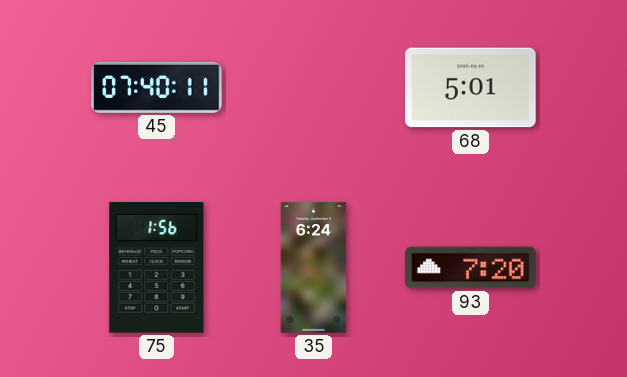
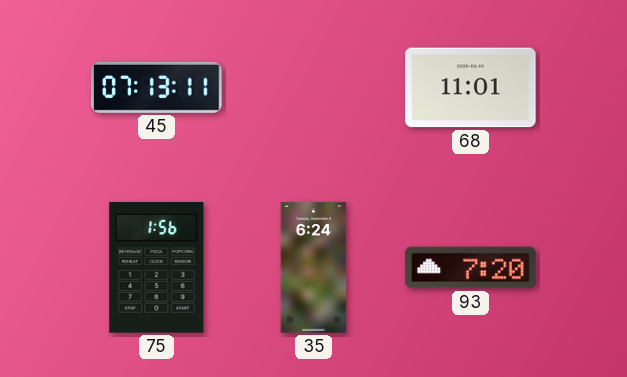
45: 07:40 -> 07:13 (157, 87)
68: 5:01 -> 11:01 (471, 88)
